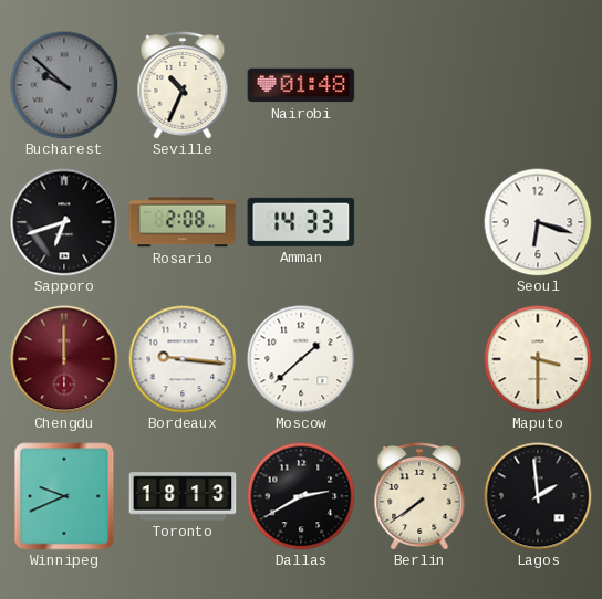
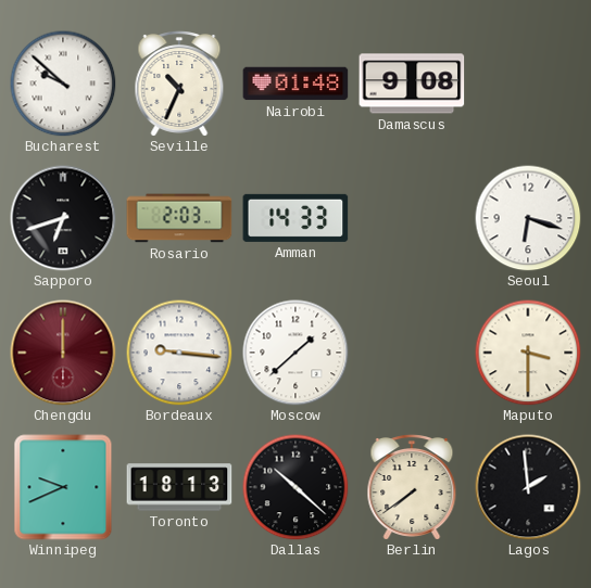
Bucharest dial: grey -> white (63, 84)
Damascus: none -> 9:08 (412, 84)
Rosario: 2:08 -> 2:03 (179, 218)
Dallas: 2:40 -> 10:22 (295, 487)
